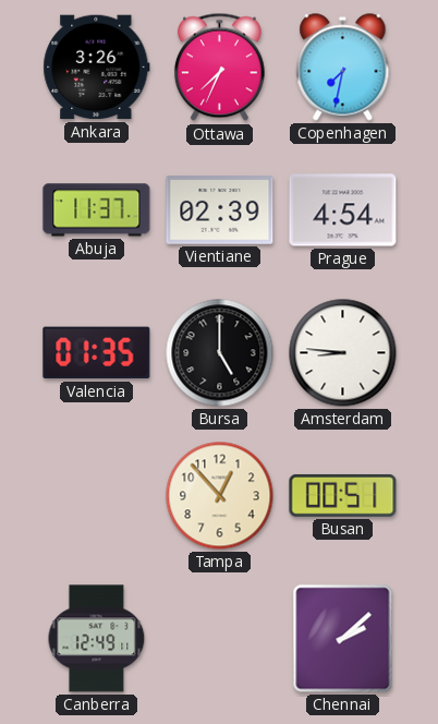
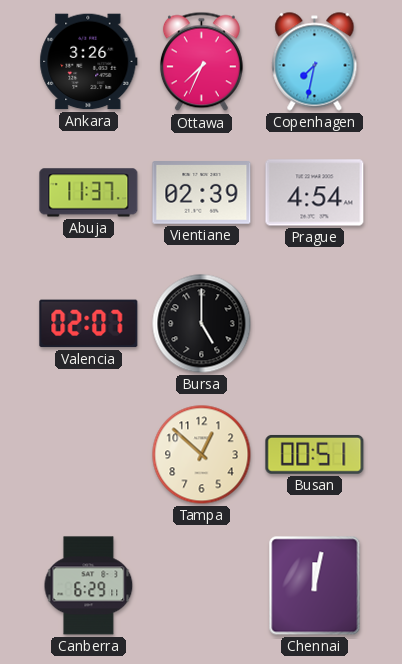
Valencia: 01:35 -> 02:07 (89, 324)
Amsterdam: 8:46 -> none (343, 353)
Tampa: 12:53 -> 12:52 (202, 455)
Canberra: 12:49 -> 6:29 (89, 586)
Chennai: 2:08 -> 12:02 (315, 586)
